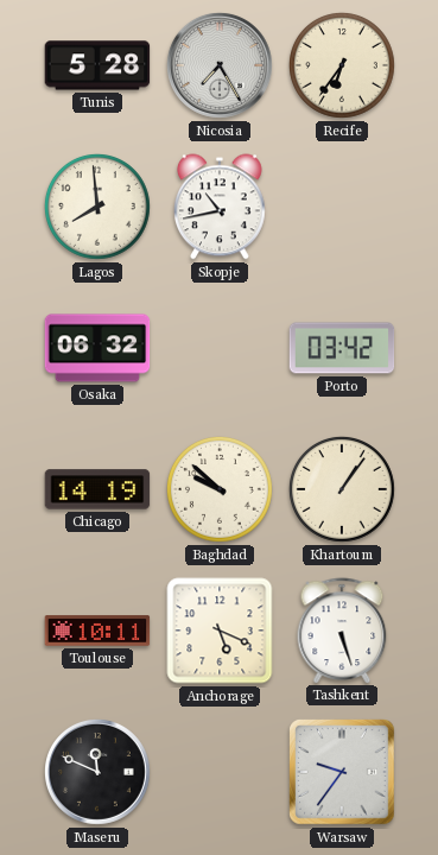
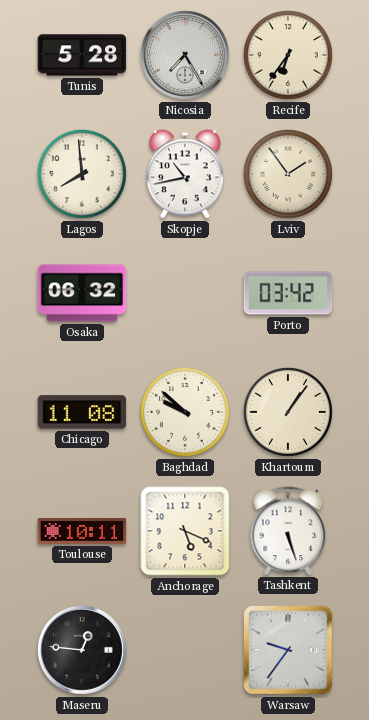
Lviv: none -> 1:54 (289, 175)
Chicago: 14:19 -> 11:08 (82, 412)
Maseru: 11:49 -> 12:46 (83, 651)
